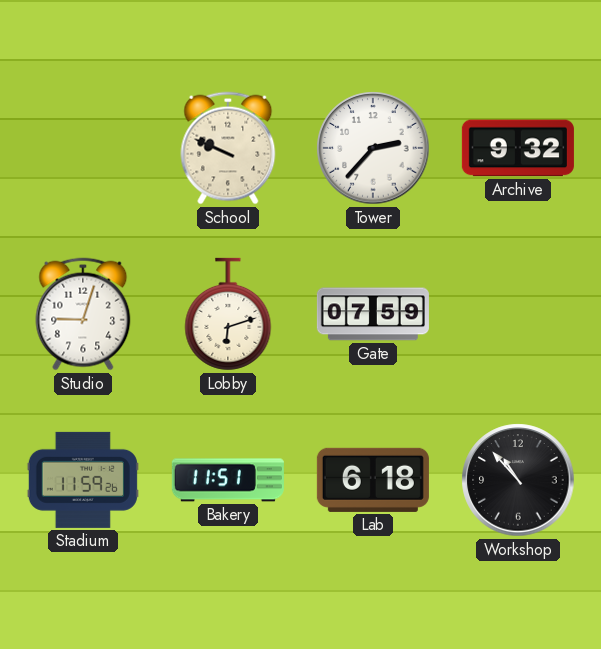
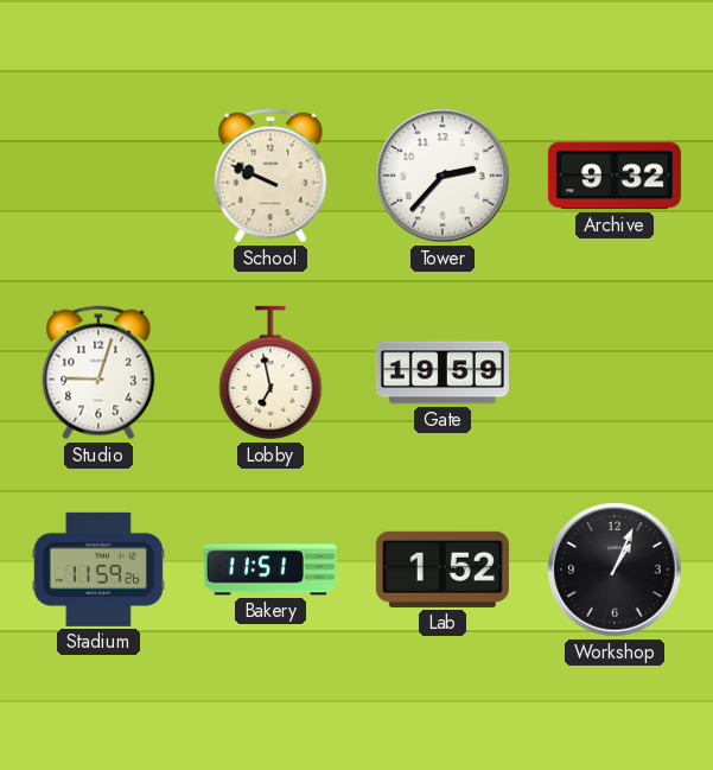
Lobby: 6:12 -> 6:58 (270, 373)
Gate: 07:59 -> 19:59 (443, 373)
Lab: 6:18 -> 1:52 (443, 569)
Workshop: 10:53 -> 1:04 (615, 569)
